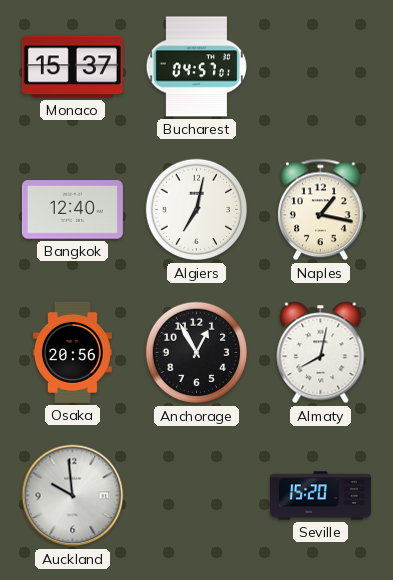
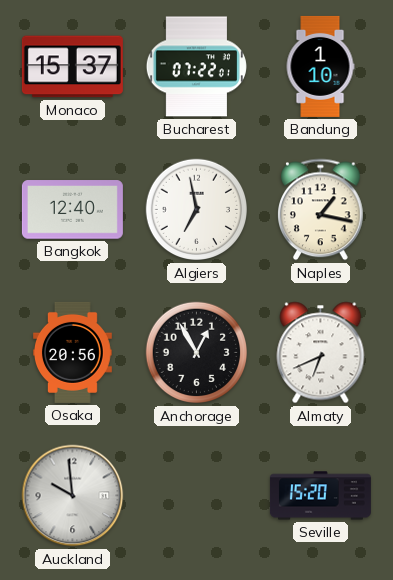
Bucharest: 04:57 -> 07:22 (196, 67)
Bandung: none -> 1:10 (320, 66)
Algiers: 7:02 -> 6:58 (196, 210)
Almaty: 8:02 -> 6:41 (321, 353)
